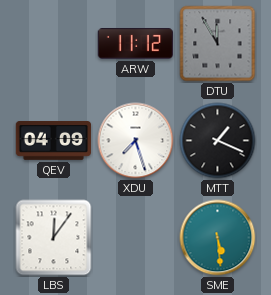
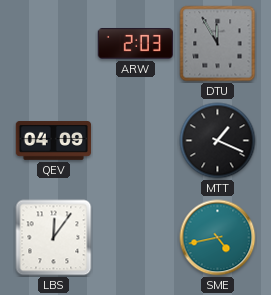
ARW: 11:12 -> 2:03 (136, 44)
XDU: 7:27 -> none (136, 141)
SME: 5:29 -> 4:43 (218, 238)
